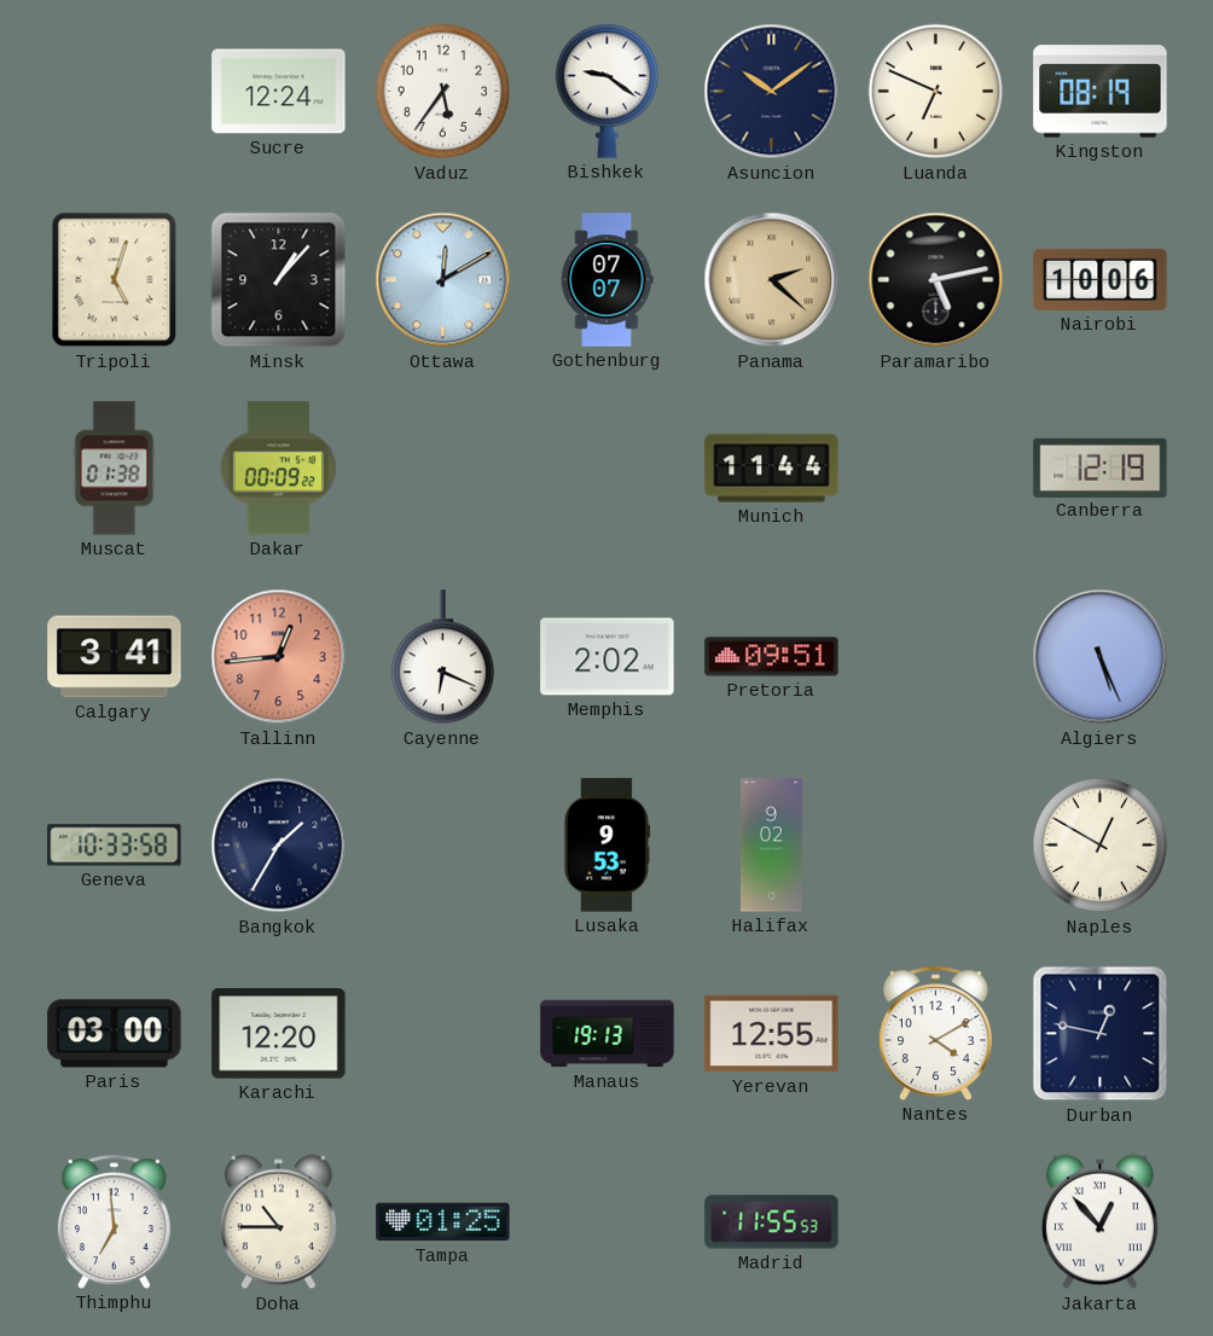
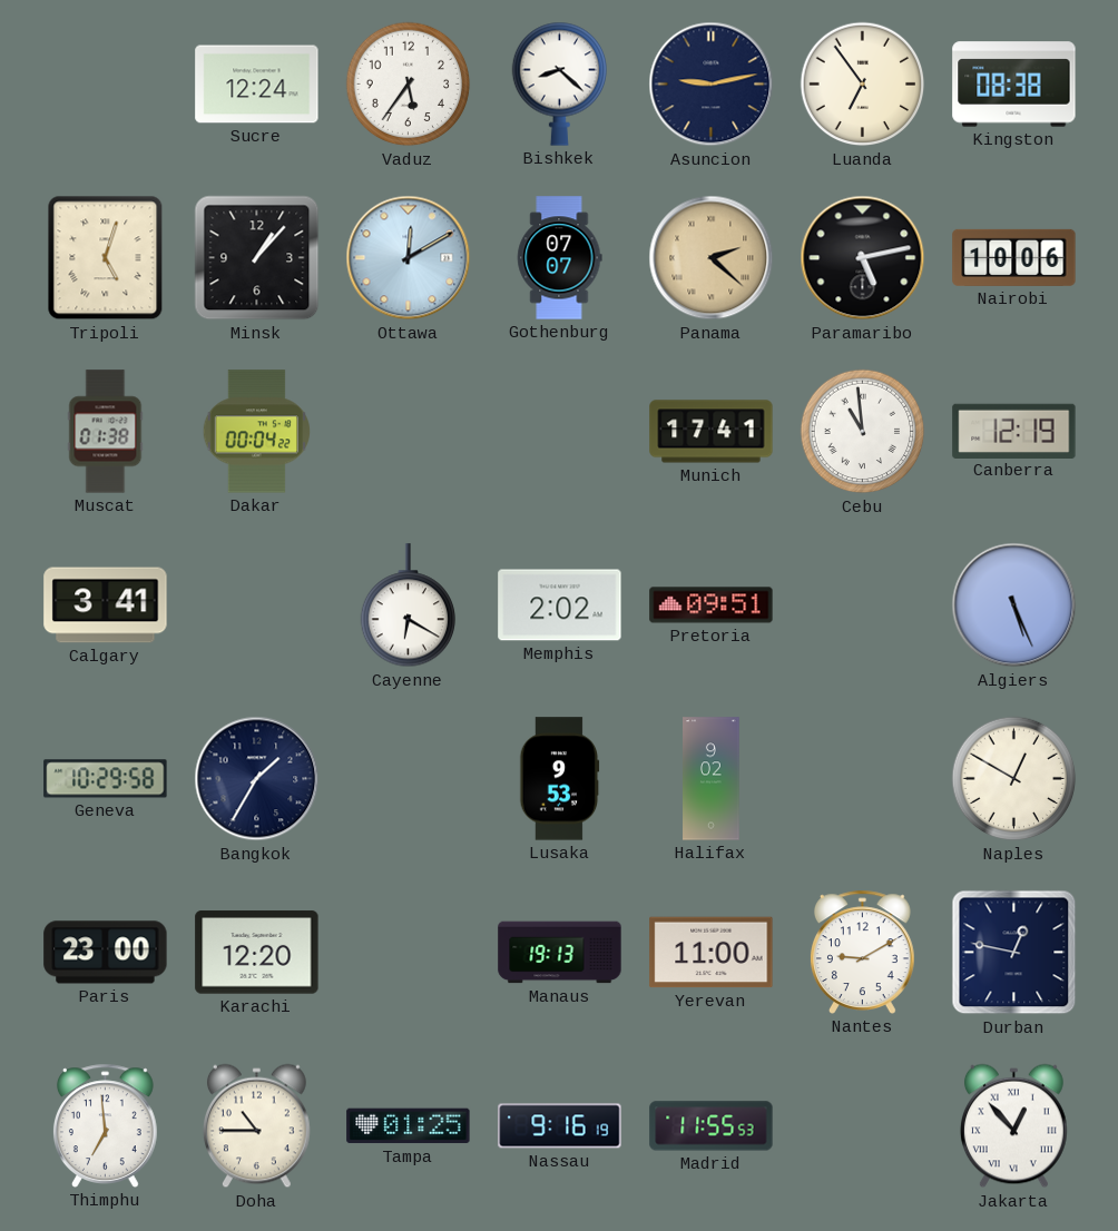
Bishkek: 9:21 -> 8:22 (559, 83)
Asuncion: 10:09 -> 9:13 (712, 85)
Luanda: 6:49 -> 6:54 (863, 85)
Kingston: 08:19 -> 08:38 (1014, 85)
Dakar: 00:09 -> 00:04 (256, 432)
Munich: 11:44 -> 17:41 (712, 432)
Cebu: none -> 10:59 (863, 432)
Tallinn: 12:44 -> none (279, 657)
Cayenne: 6:19 -> 6:20 (408, 605)
Geneva: 10:33 -> 10:29 (106, 779)
Paris: 03:00 -> 23:00 (106, 953)
Yerevan: 12:55 -> 11:00 (712, 953)
Nantes: 4:10 -> 9:10 (862, 952)
Nassau: none -> 9:16 (560, 1126)
